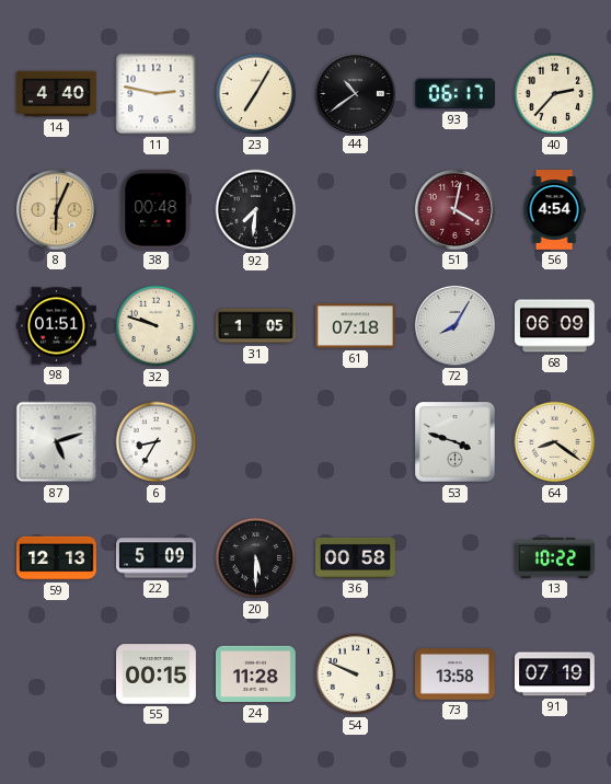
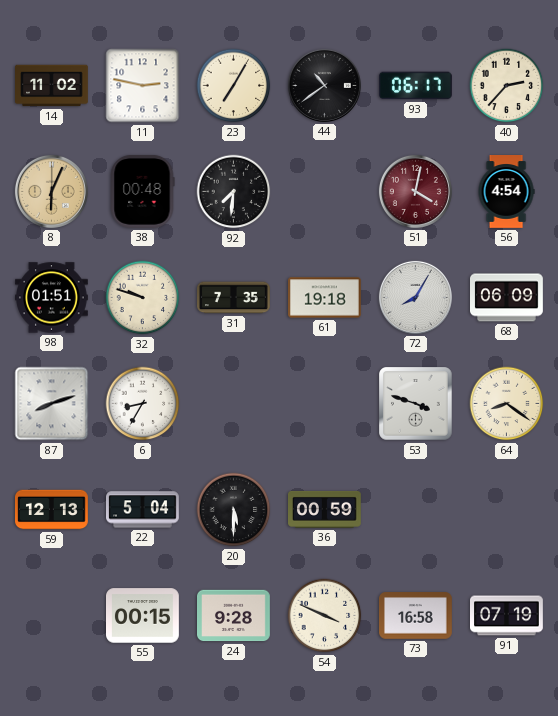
14: 4:40 -> 11:02 (52, 86)
31: 1:05 -> 7:35 (234, 298)
61: 07:18 -> 19:18 (325, 298)
87: 5:12 -> 8:12 (52, 404)
22: 5:09 -> 5:04 (143, 510)
36: 00:58 -> 00:59 (325, 509)
13: 10:22 -> none (555, 558)
24: 11:28 -> 9:28 (234, 616)
54: 9:49 -> 3:49 (325, 616)
73: 13:58 -> 16:58 (416, 616)
